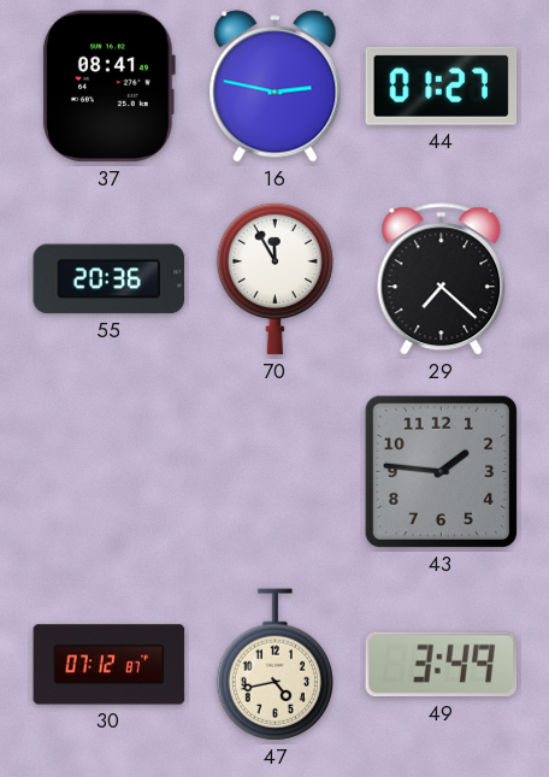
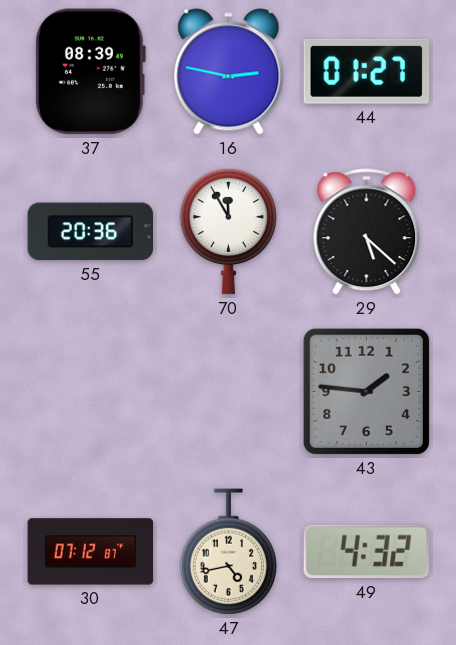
37: 08:41 -> 08:39 (91, 72)
29: 7:22 -> 5:22 (367, 232)
49: 3:49 -> 4:32 (367, 552)
